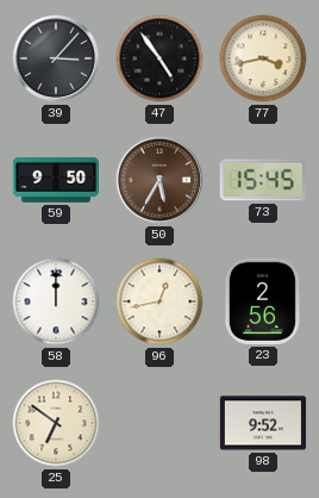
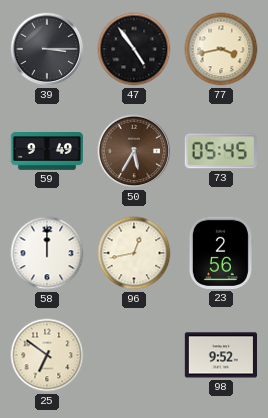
39: 3:07 -> 3:15 (47, 49)
59: 9:50 -> 9:49 (47, 152)
73: 15:45 -> 05:45 (221, 151)
